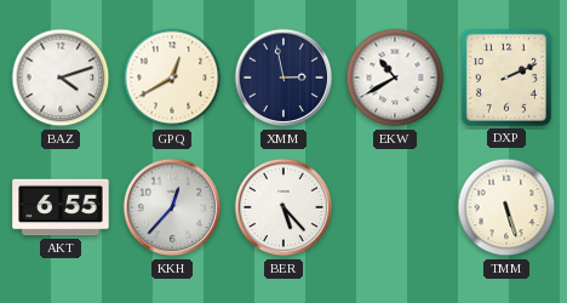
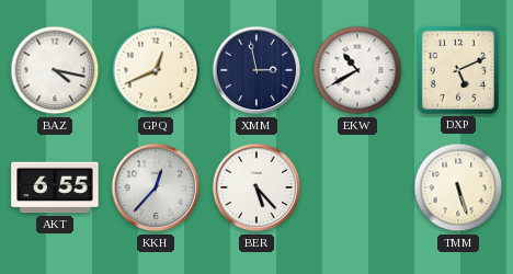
BAZ: 4:12 -> 4:17 (55, 70)
GPQ: 12:40 -> 12:41 (156, 70)
DXP: 2:11 -> 5:11 (458, 70)
